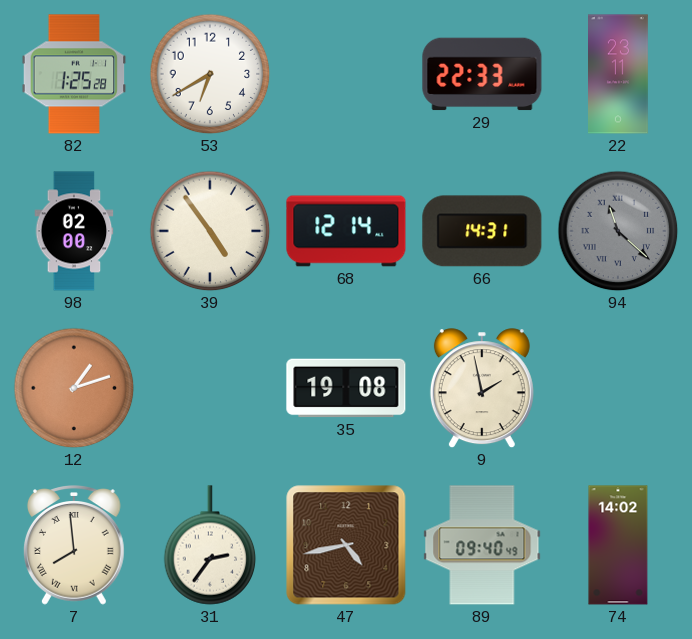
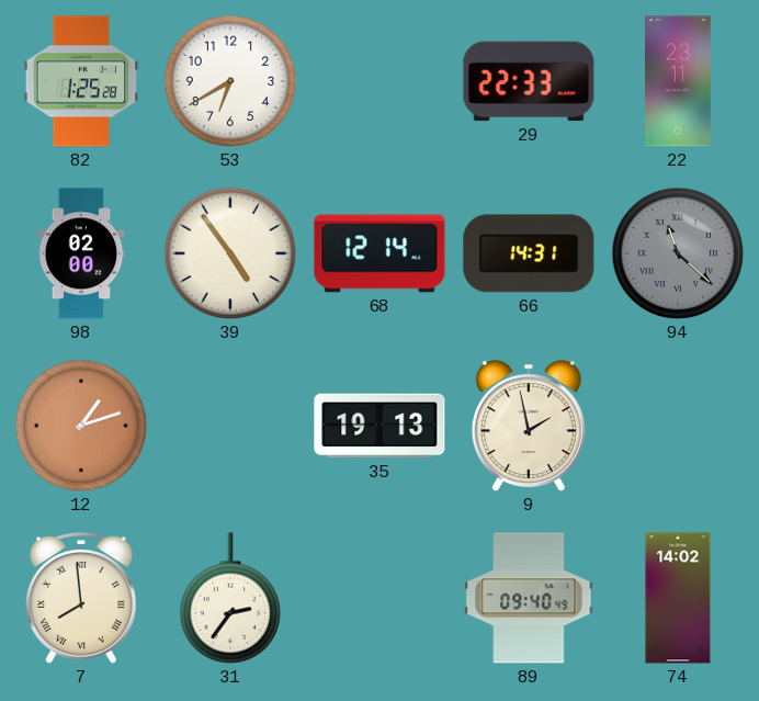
35: 19:08 -> 19:13 (379, 426)
47: 4:43 -> none (346, 545)
